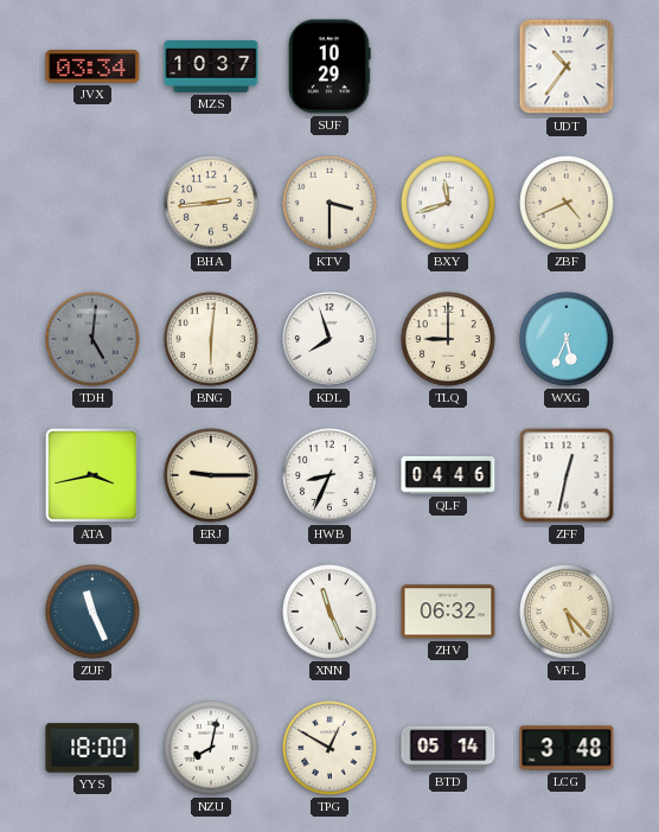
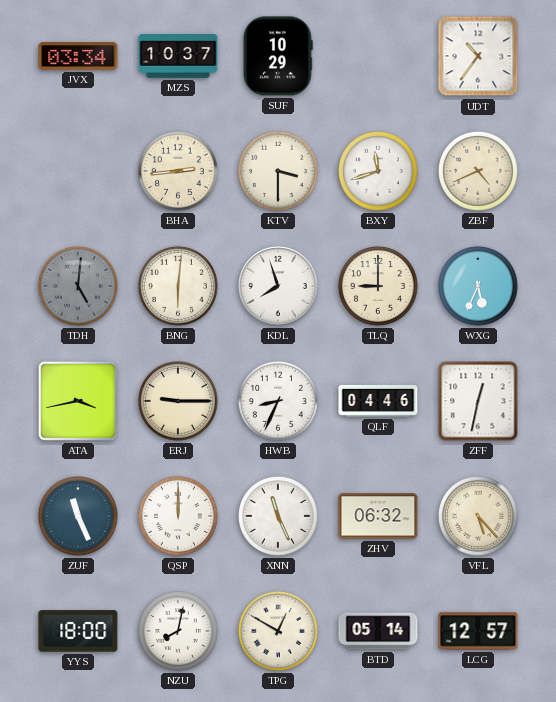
QSP: none -> 12:00 (179, 517)
LCG: 3:48 -> 12:57 (478, 631)
